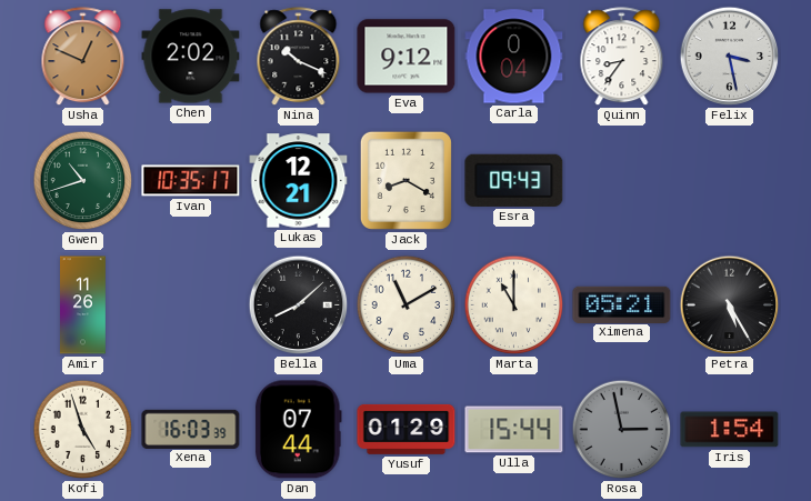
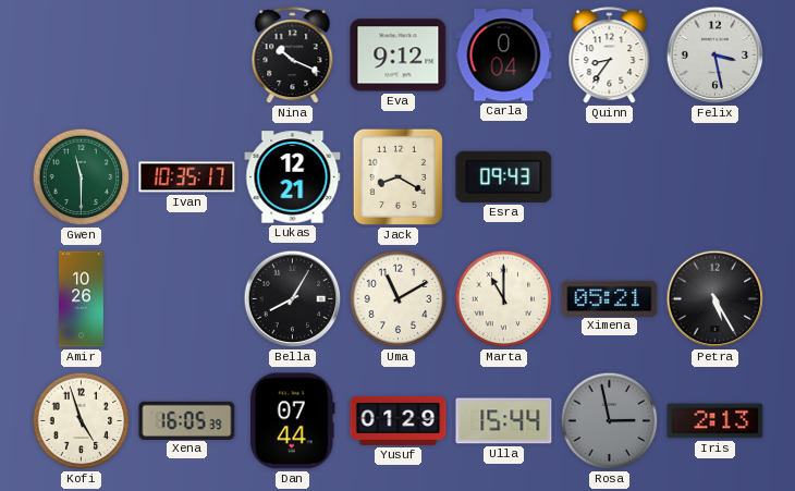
Usha: 12:49 -> none (83, 57)
Chen: 2:02 -> none (191, 57)
Gwen: 10:42 -> 11:30 (82, 177)
Amir: 11:26 -> 10:26 (82, 299)
Bella: 8:08 -> 8:05 (293, 299)
Xena: 16:03 -> 16:05 (187, 420)
Iris: 1:54 -> 2:13 (715, 421)
